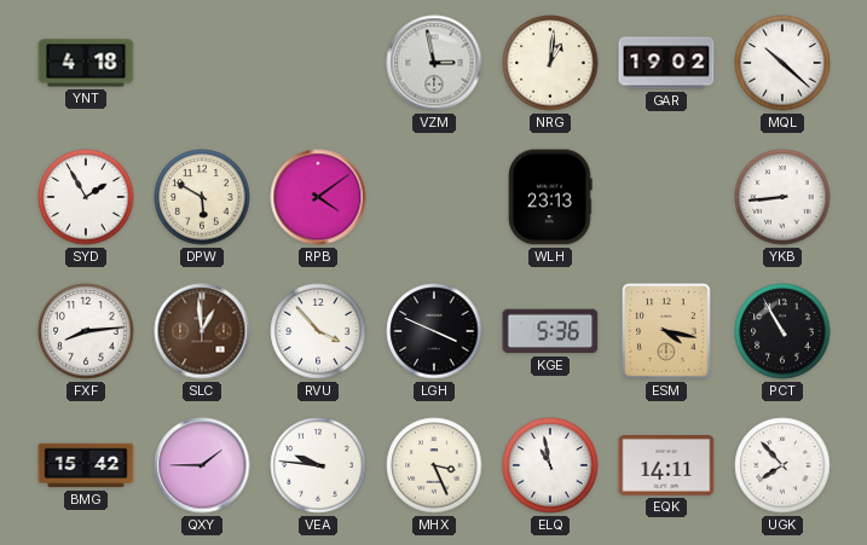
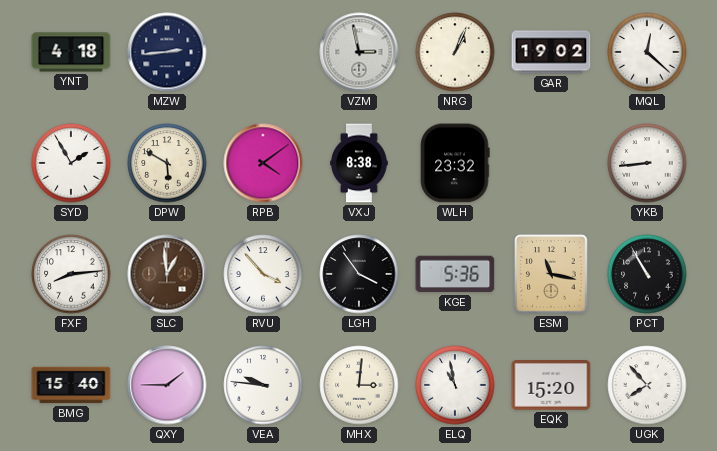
MZW: none -> 2:44 (167, 52)
NRG: 1:01 -> 1:04 (455, 52)
MQL: 10:22 -> 12:22 (647, 52)
VXJ: none -> 8:38 (359, 163)
WLH: 23:13 -> 23:32 (455, 163)
LGH: 3:49 -> 3:54 (359, 274)
ESM: 4:17 -> 11:17 (551, 274)
BMG: 15:42 -> 15:40 (71, 385)
MHX: 3:26 -> 3:01 (359, 385)
EQK: 14:11 -> 15:20 (551, 386)
